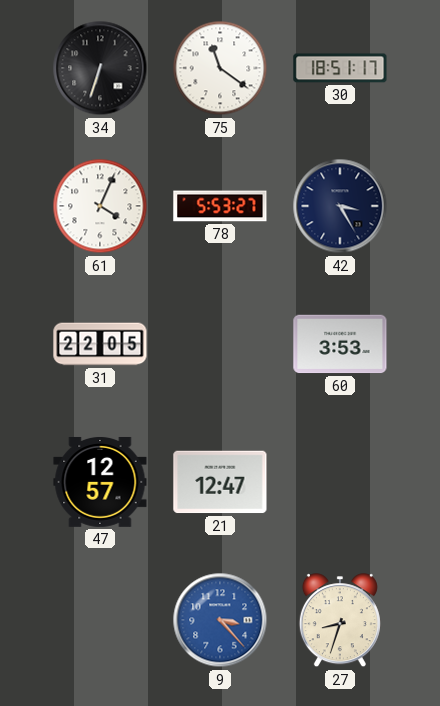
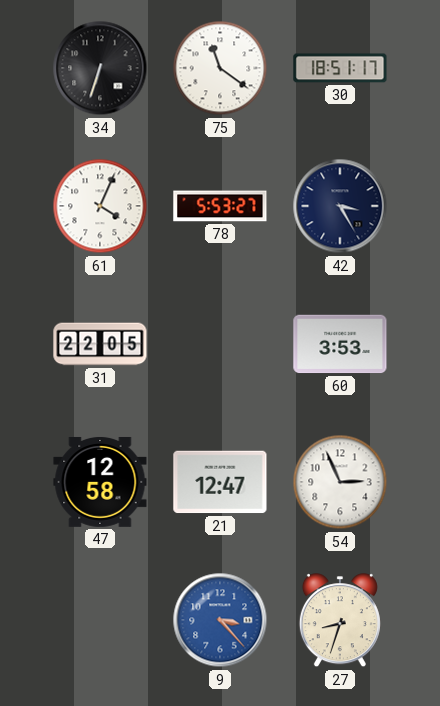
47: 12:57 -> 12:58 (100, 482)
54: none -> 2:56 (340, 482)
